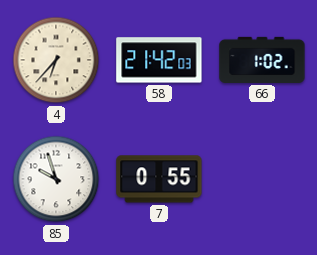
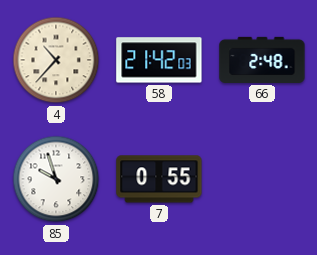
4: 6:37 -> 10:37 (56, 60)
66: 1:02 -> 2:48 (262, 60)
